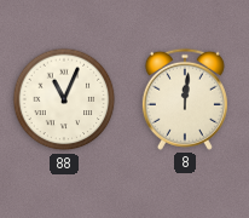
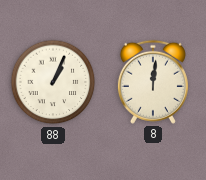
88: 11:04 -> 1:04 (53, 82)
